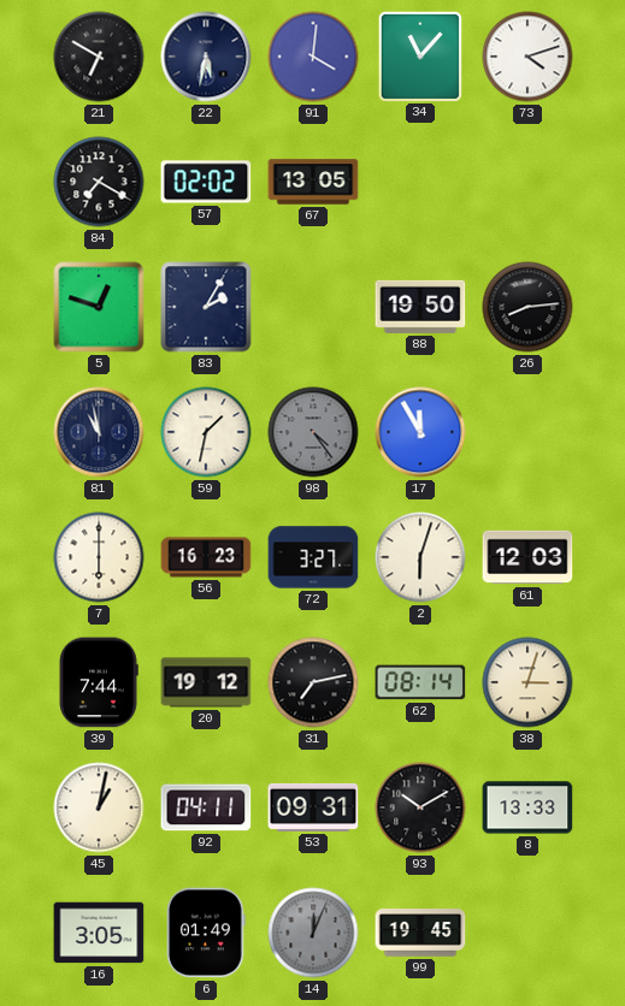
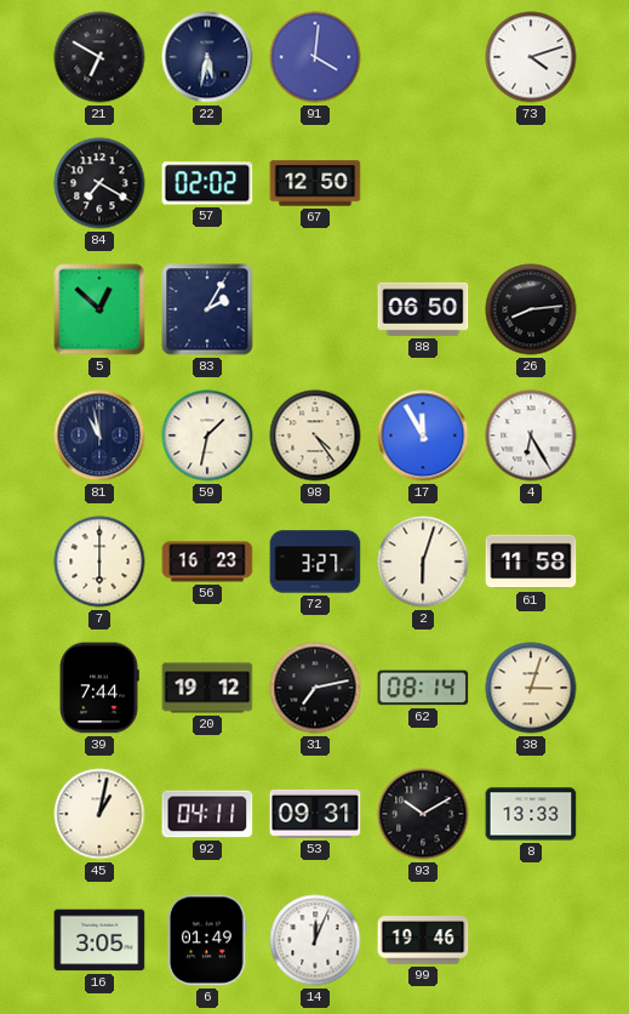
34: 11:07 -> none (419, 55)
67: 13:05 -> 12:50 (315, 183)
5: 12:48 -> 12:52 (99, 309)
88: 19:50 -> 06:50 (423, 309)
98 dial: grey -> cream (315, 435)
4: none -> 6:25 (531, 435)
61: 12:03 -> 11:58 (531, 562)
14 dial: grey -> white (315, 940)
99: 19:45 -> 19:46 (423, 940)
